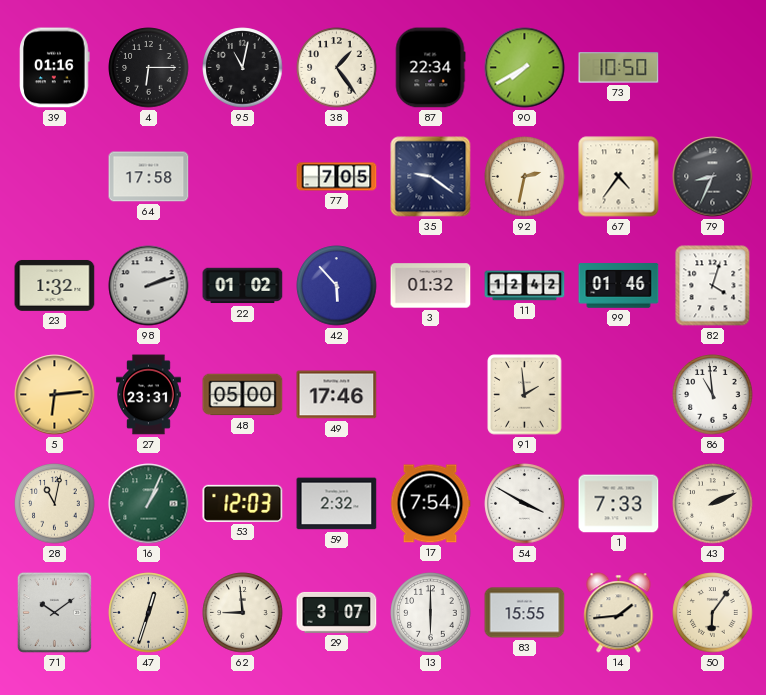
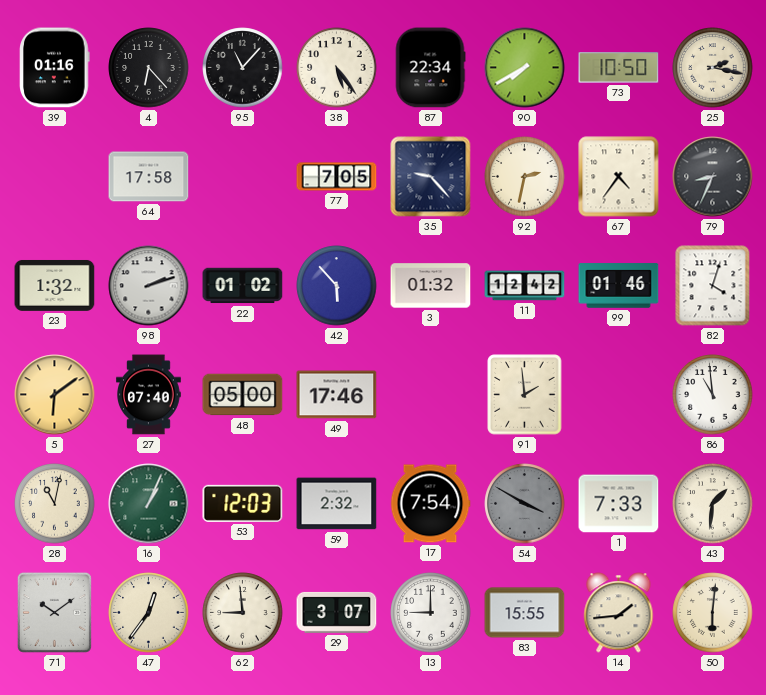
4: 6:15 -> 6:23 (149, 68)
95: 11:02 -> 11:07 (243, 68)
38: 1:24 -> 5:24 (337, 68)
25: none -> 2:17 (713, 68)
35: 9:21 -> 9:23 (431, 177)
5: 6:14 -> 6:09 (55, 395)
27: 23:31 -> 07:40 (149, 395)
54 dial: white -> grey (525, 504)
43: 2:11 -> 1:31 (713, 504)
47: 12:33 -> 12:36 (149, 613)
13: 6:00 -> 9:00 (431, 613)
50: 6:06 -> 6:01 (713, 613)
